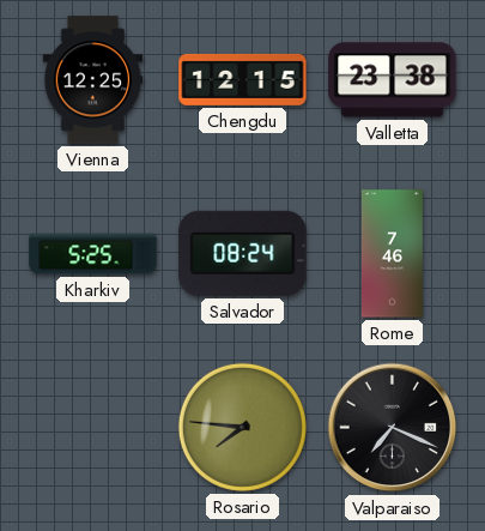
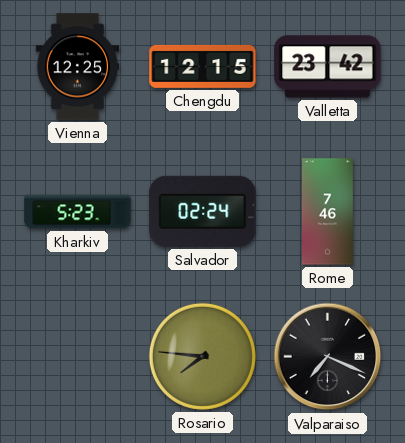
Valletta: 23:38 -> 23:42 (328, 67)
Kharkiv: 5:25 -> 5:23 (78, 212)
Salvador: 08:24 -> 02:24 (203, 211)
